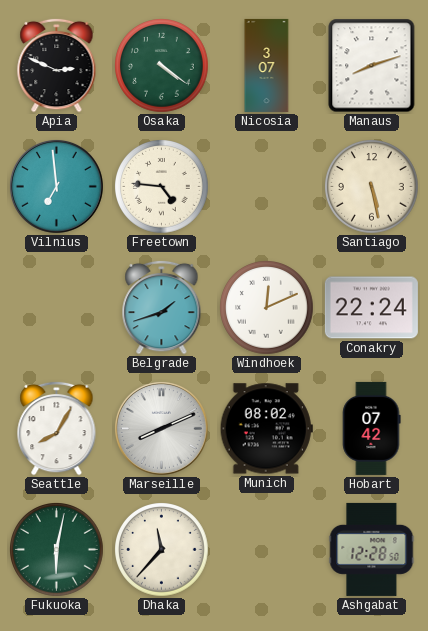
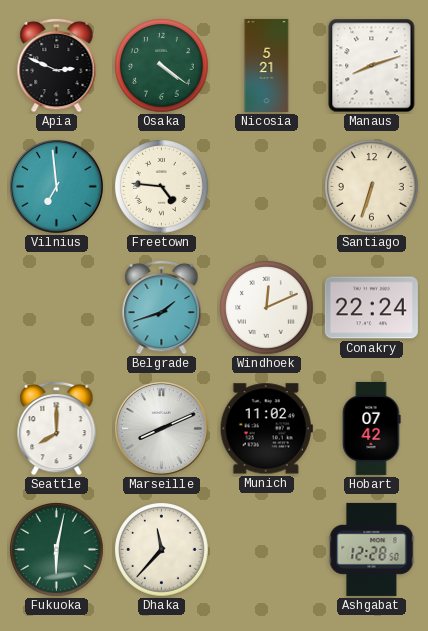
Nicosia: 3:07 -> 5:21 (267, 65)
Santiago: 5:28 -> 6:33 (372, 187)
Seattle: 8:05 -> 8:00 (57, 428)
Munich: 08:02 -> 11:02 (266, 429)
